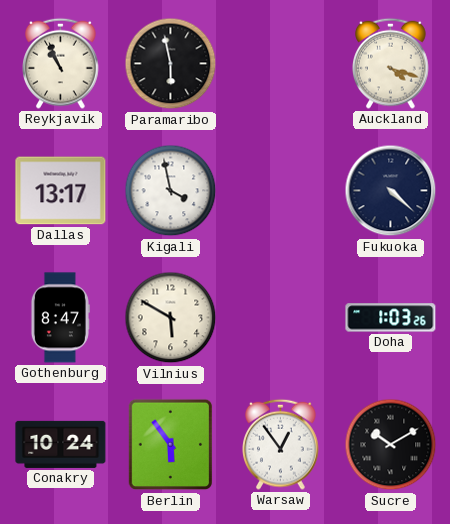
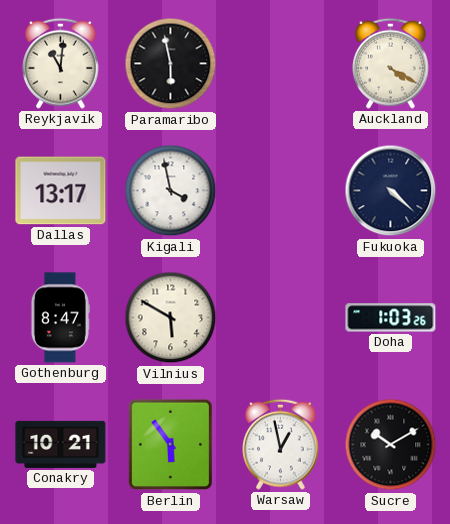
Reykjavik: 10:56 -> 11:01 (61, 63)
Auckland: 4:18 -> 4:20 (391, 63)
Conakry: 10:24 -> 10:21 (61, 444)
Warsaw: 12:54 -> 12:58 (281, 444)
